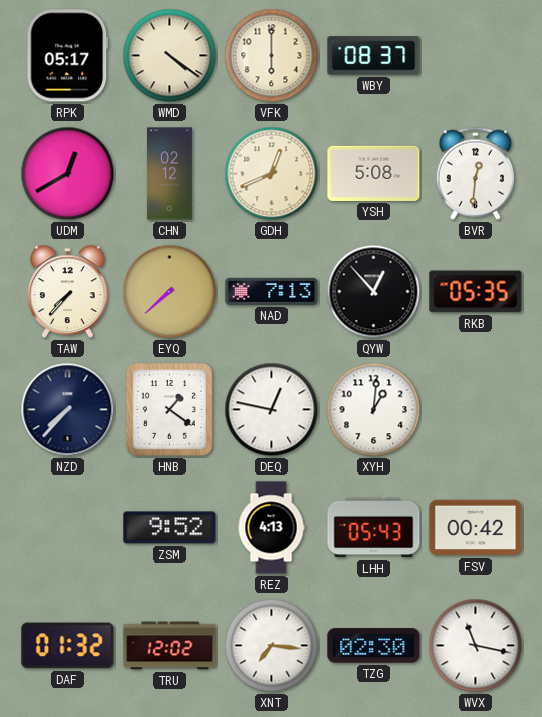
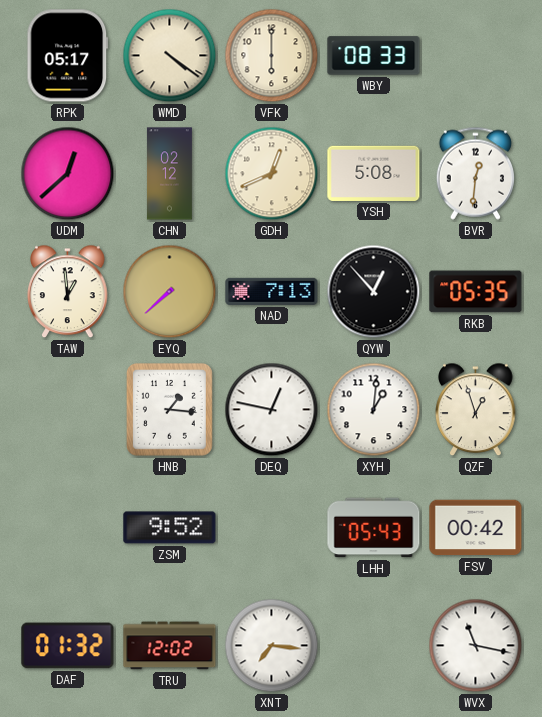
WBY: 08:37 -> 08:33 (374, 56)
UDM: 12:40 -> 12:38 (68, 174)
TAW: 7:37 -> 12:59 (68, 292)
NZD: 7:37 -> none (68, 410)
HNB: 1:21 -> 1:16 (169, 409)
QZF: none -> 12:57 (476, 410)
REZ: 4:13 -> none (271, 528)
TZG: 02:30 -> none (374, 646)
